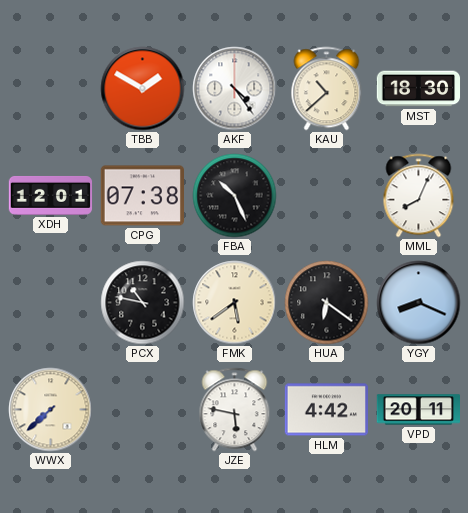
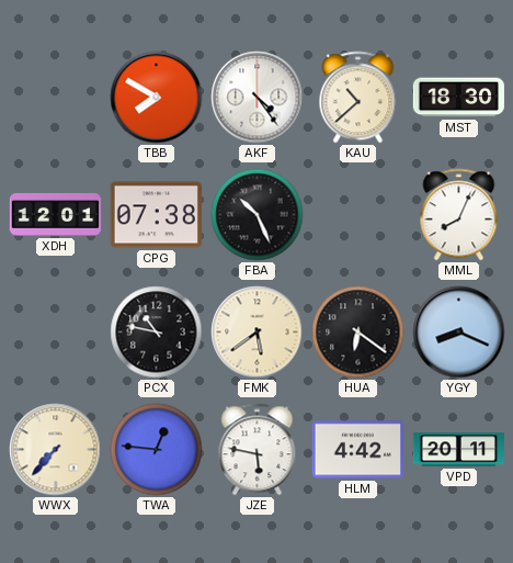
TBB: 1:50 -> 7:50 (157, 98)
WWX: 7:38 -> 7:37 (56, 450)
TWA: none -> 12:46 (157, 450)
